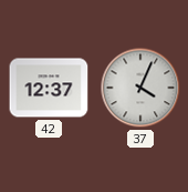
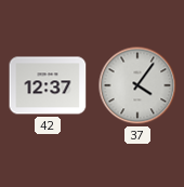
37: 4:04 -> 4:06 (137, 85)
